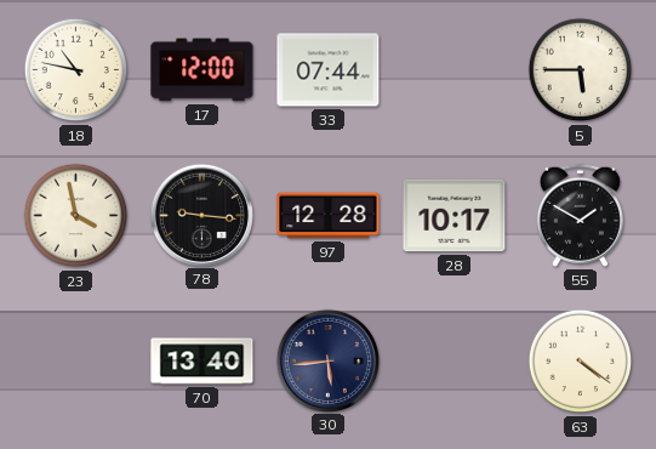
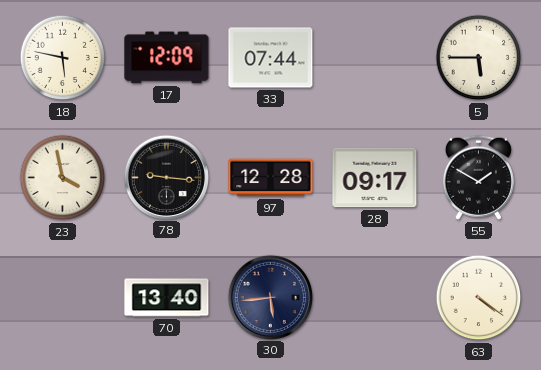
18: 10:47 -> 5:47 (63, 58)
17: 12:00 -> 12:09 (167, 58)
28: 10:17 -> 09:17 (375, 178)
